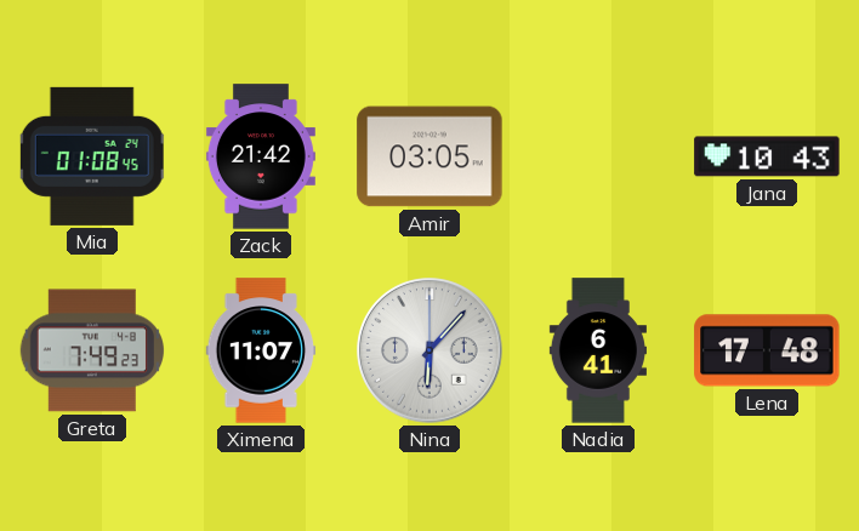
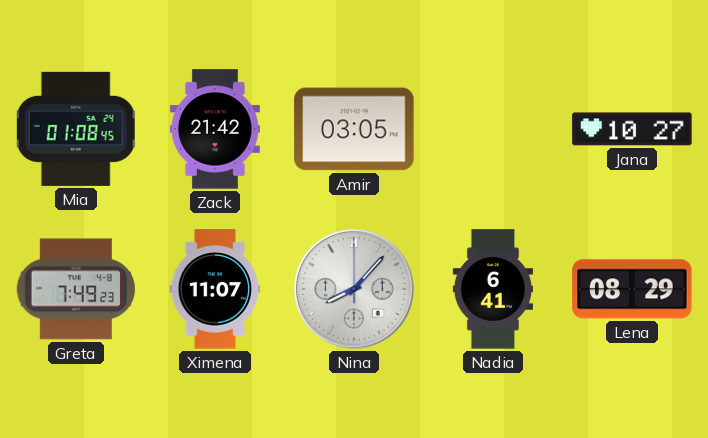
Jana: 10:43 -> 10:27 (632, 129)
Nina: 6:07 -> 8:07 (354, 289)
Lena: 17:48 -> 08:29 (632, 289)
